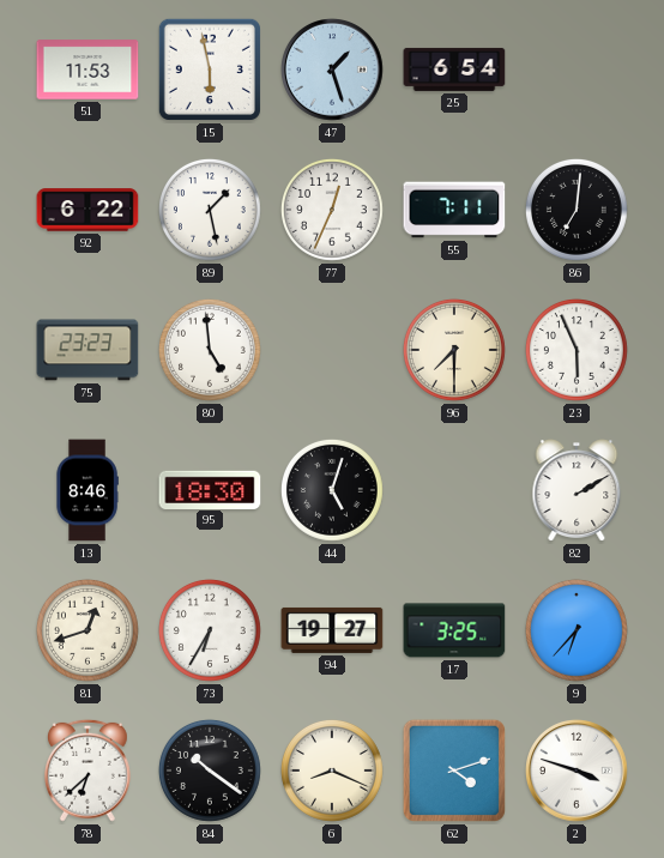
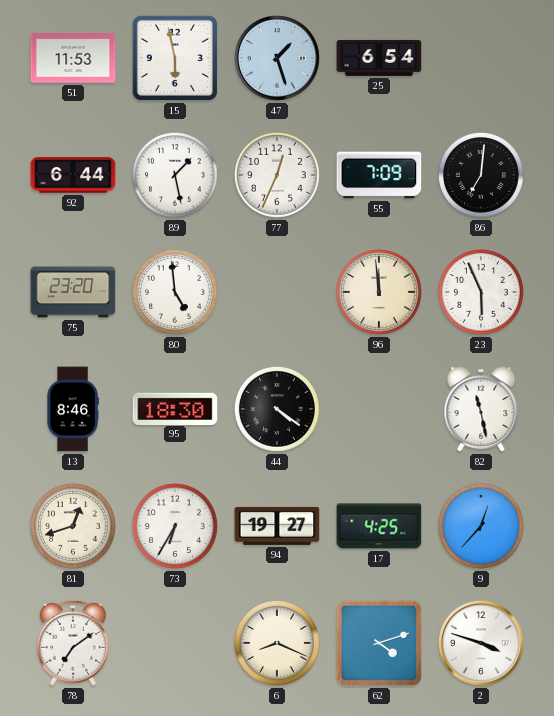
92: 6:22 -> 6:44 (73, 175)
55: 7:11 -> 7:09 (379, 175)
75: 23:23 -> 23:20 (73, 292)
96: 7:30 -> 11:59 (379, 292)
44: 5:03 -> 4:21 (277, 409)
82: 2:10 -> 11:28 (481, 409)
17: 3:25 -> 4:25 (379, 526)
9: 6:37 -> 12:37 (481, 526)
78: 6:38 -> 7:09 (73, 643)
84: 10:21 -> none (210, 771)
